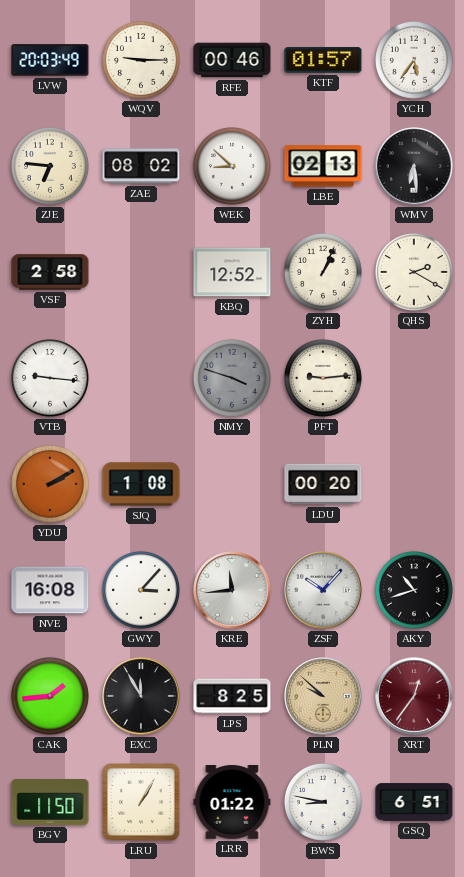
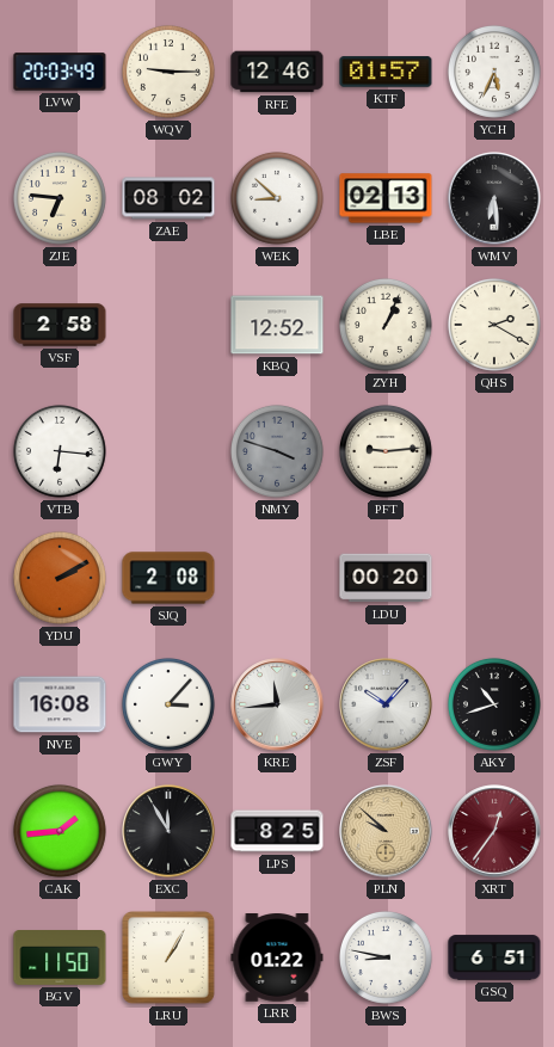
RFE: 00:46 -> 12:46 (277, 72)
YCH: 5:36 -> 5:34 (494, 72)
VTB: 9:16 -> 6:16 (60, 451)
SJQ: 1:08 -> 2:08 (168, 578)
